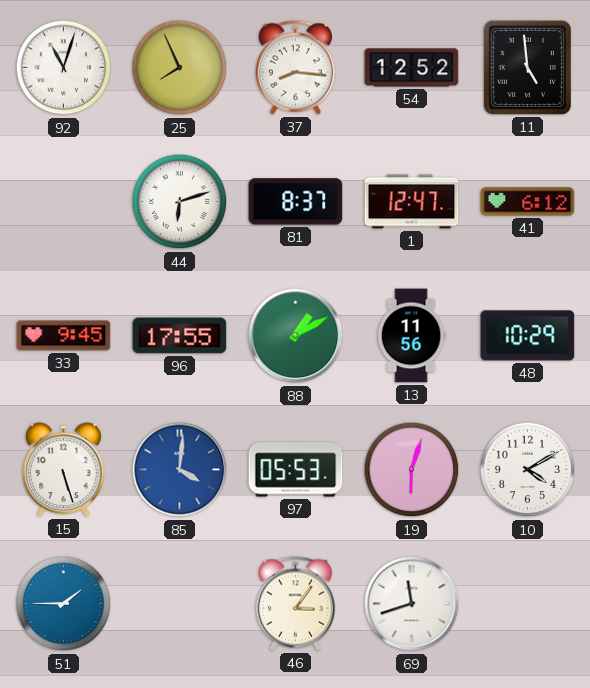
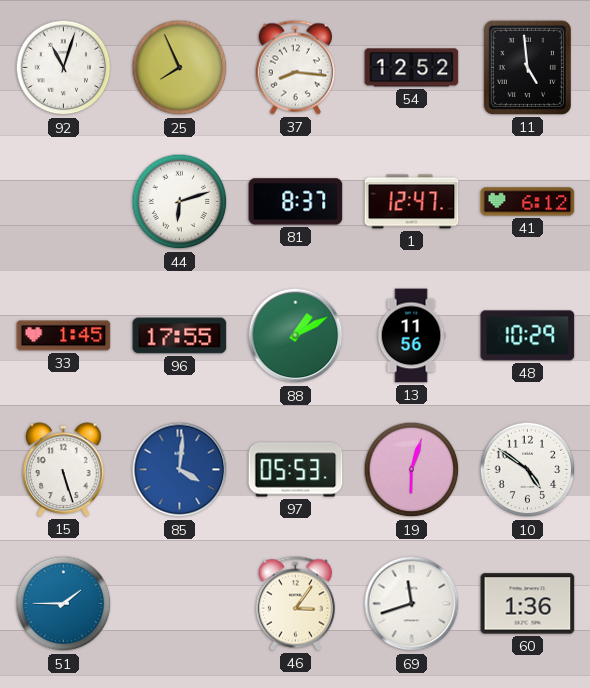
33: 9:45 -> 1:45 (64, 336)
10: 4:10 -> 4:51 (528, 470)
60: none -> 1:36 (528, 604)
